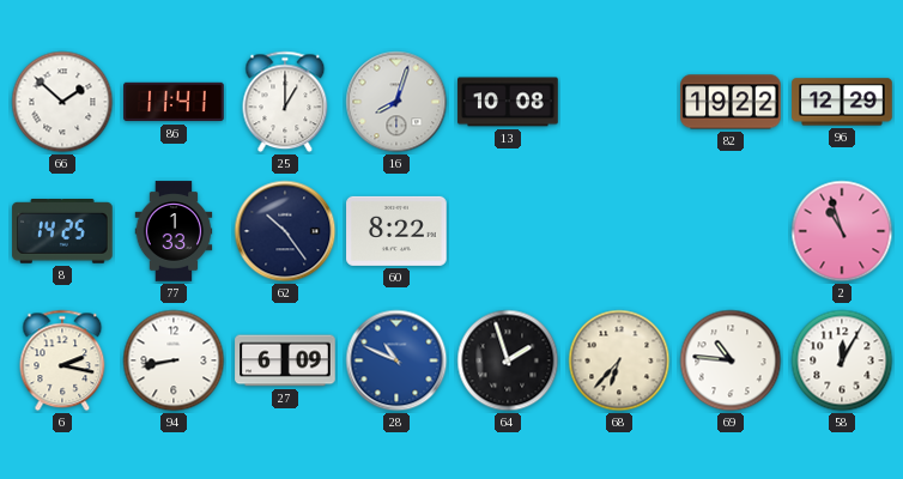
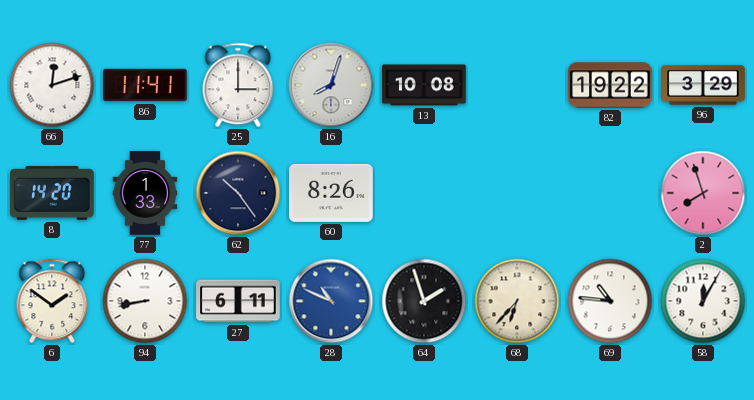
66: 1:52 -> 12:12 (52, 85)
25: 1:00 -> 3:00 (238, 85)
96: 12:29 -> 3:29 (703, 85)
8: 14:25 -> 14:20 (52, 194)
60: 8:22 -> 8:26 (331, 193)
2: 10:57 -> 7:57 (703, 193)
6: 2:17 -> 1:51 (52, 301)
27: 6:09 -> 6:11 (238, 301)
